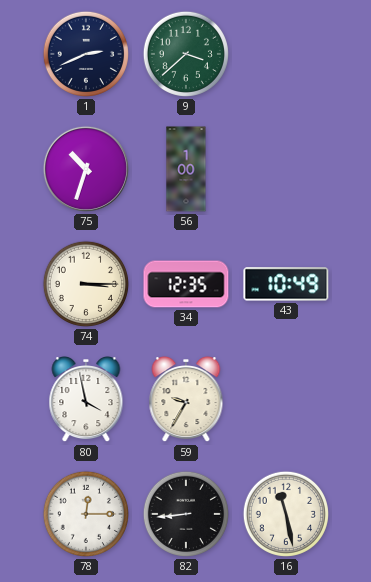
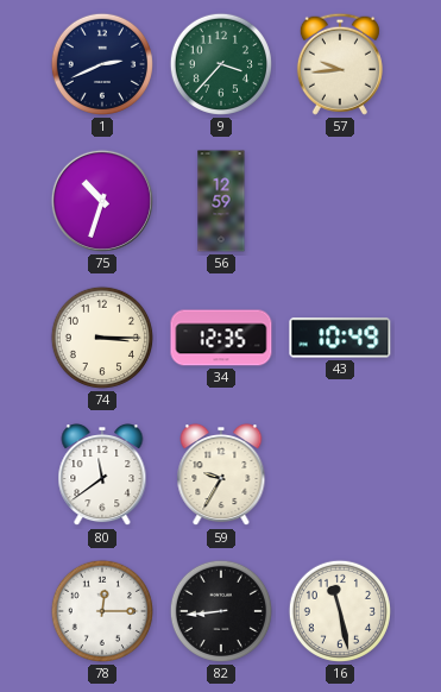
9: 3:38 -> 3:37 (221, 64)
57: none -> 9:44 (340, 64)
56: 1:00 -> 12:59 (221, 201)
80: 3:58 -> 11:39 (102, 474)
